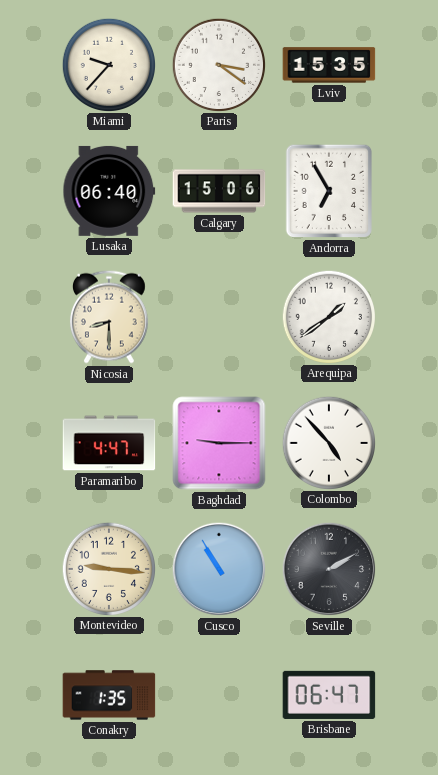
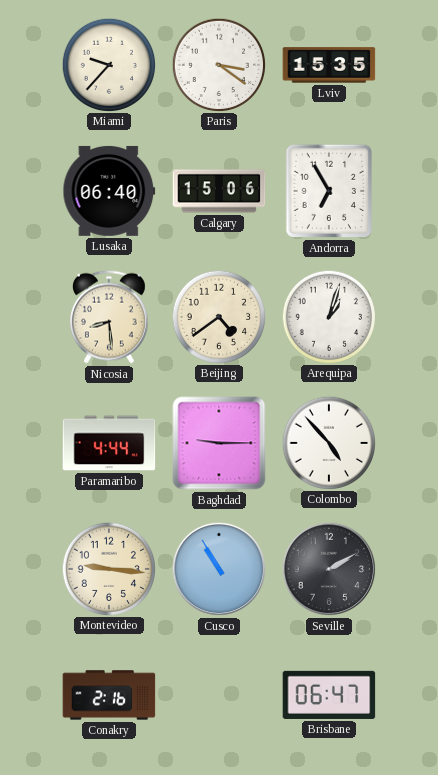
Nicosia: 8:30 -> 8:29 (109, 317)
Beijing: none -> 4:39 (218, 316)
Arequipa: 1:39 -> 1:03 (328, 316)
Paramaribo: 4:47 -> 4:44 (109, 443)
Conakry: 1:35 -> 2:16 (109, 695)
